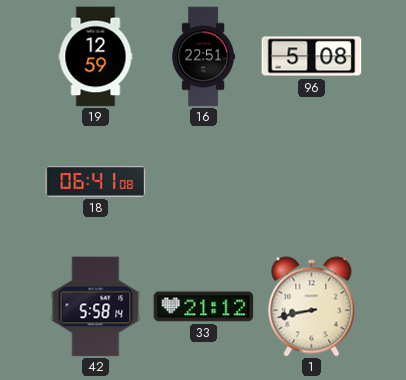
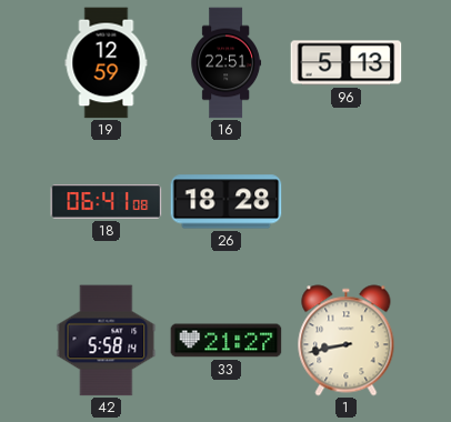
96: 5:08 -> 5:13 (347, 63)
26: none -> 18:28 (227, 202)
33: 21:12 -> 21:27 (227, 341)
